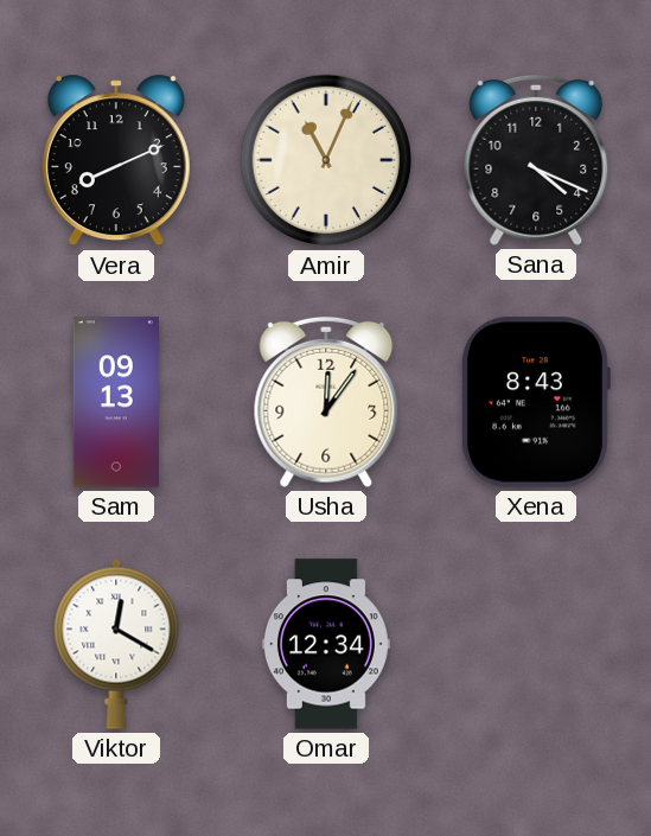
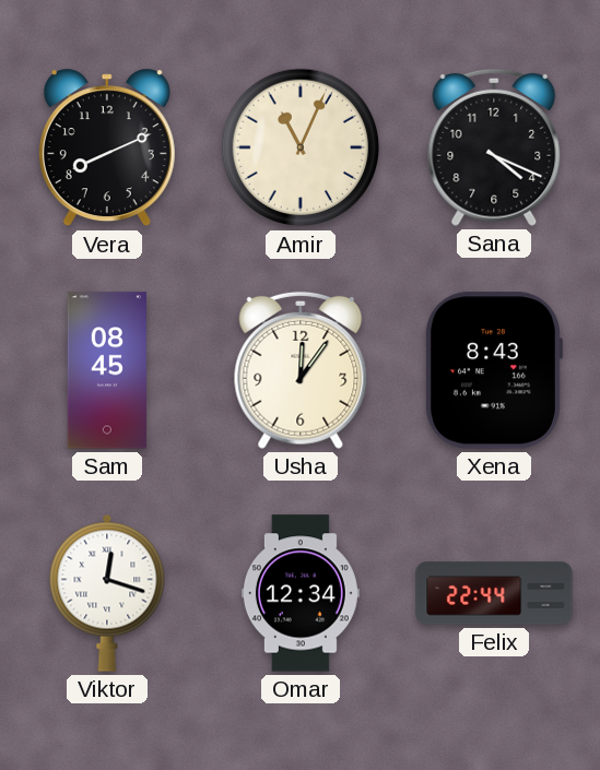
Sam: 09:13 -> 08:45 (107, 370)
Viktor: 12:20 -> 12:18 (107, 593)
Felix: none -> 22:44 (494, 593)
